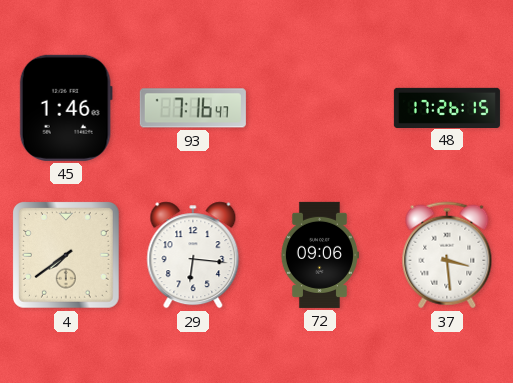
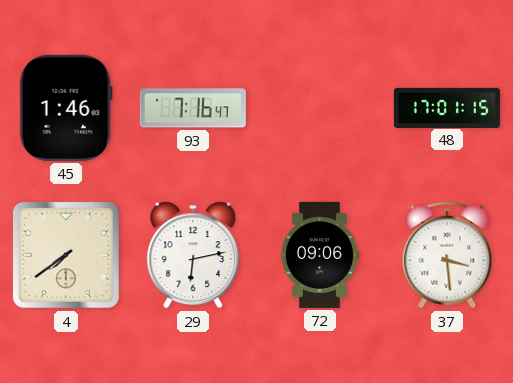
48: 17:26 -> 17:01 (447, 107)
29: 6:16 -> 6:13 (193, 255)
